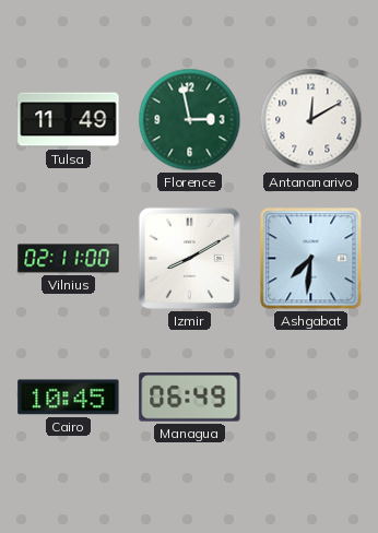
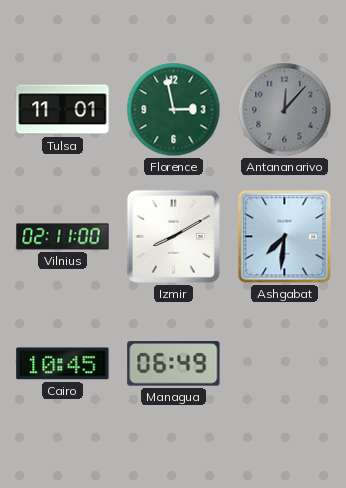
Tulsa: 11:49 -> 11:01 (63, 110)
Antananarivo: 12:10 -> 12:07 (285, 110)
Antananarivo dial: white -> grey (285, 110)
